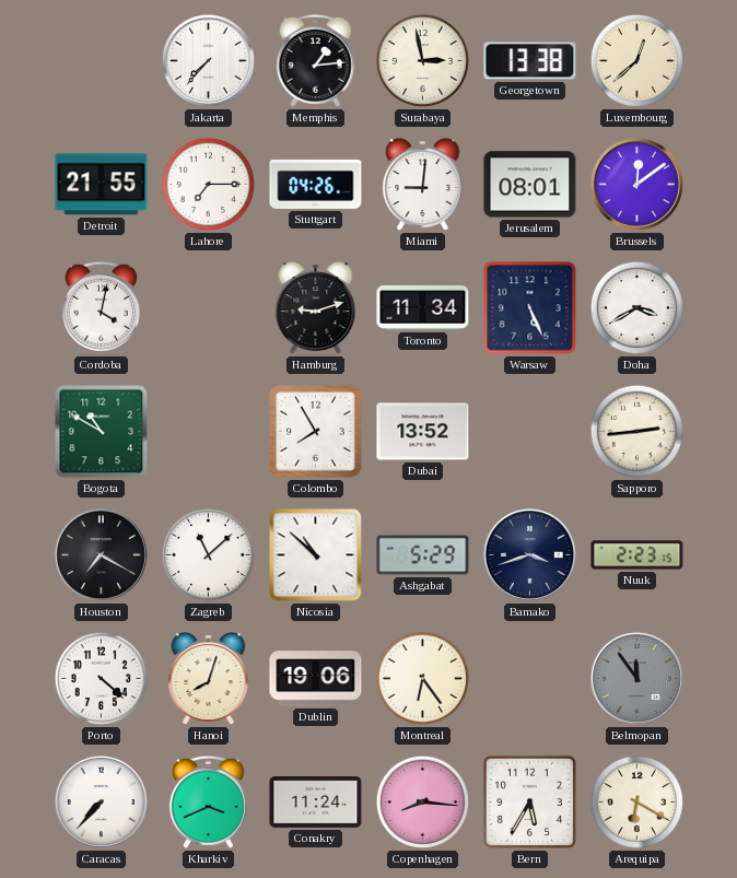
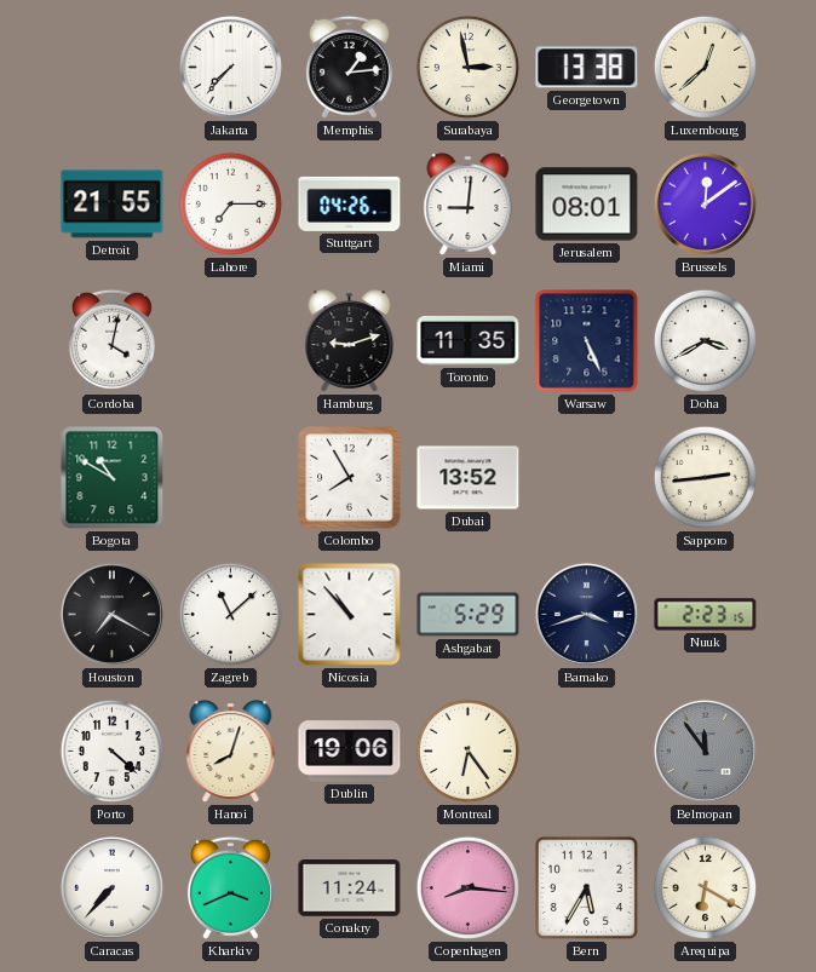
Toronto: 11:34 -> 11:35 (469, 340)
Nicosia: 10:52 -> 10:53 (350, 615)
